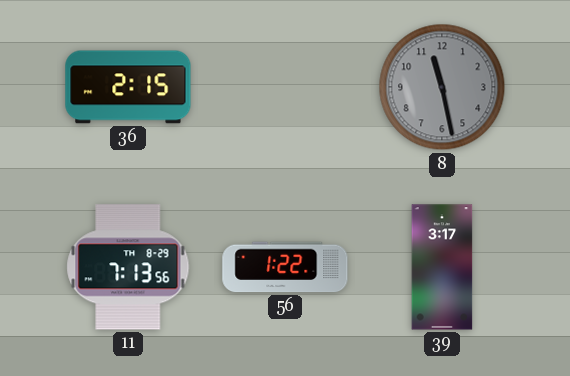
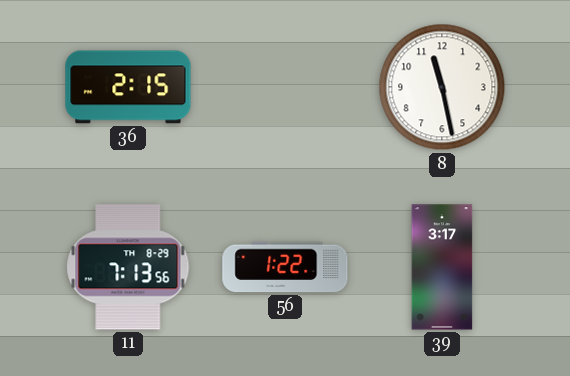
8 dial: grey -> white (442, 87)
